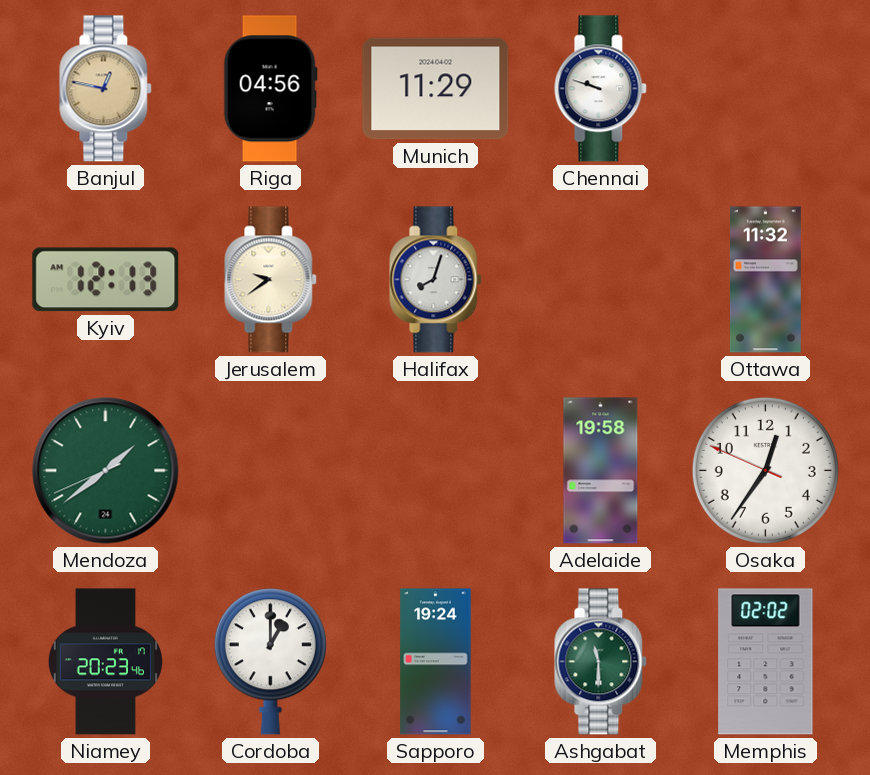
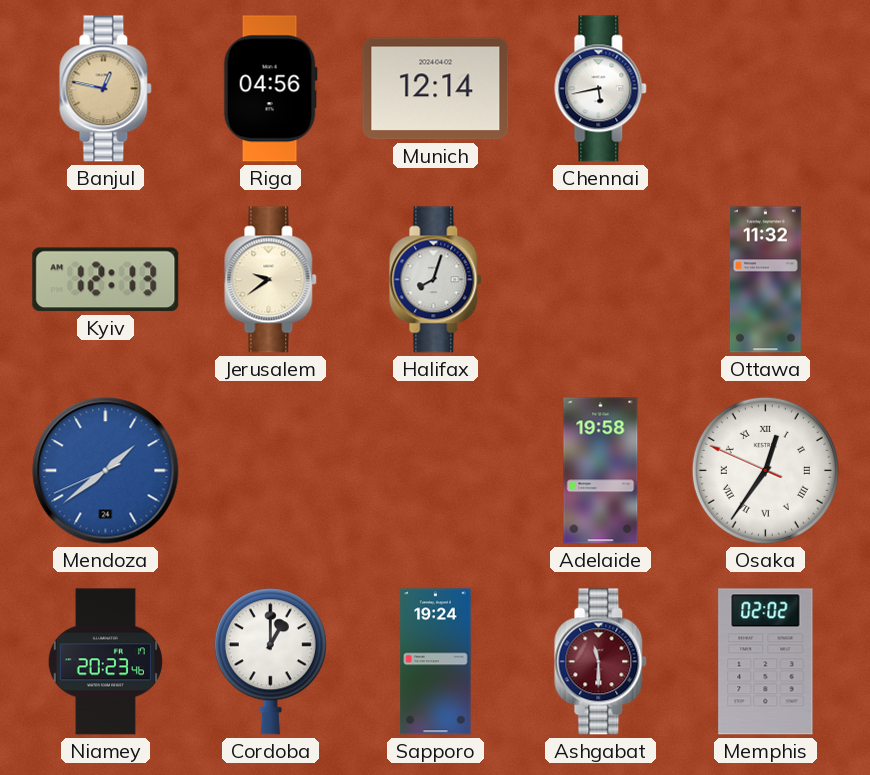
Munich: 11:29 -> 12:14 (436, 89)
Chennai: 9:48 -> 5:43 (601, 89)
Mendoza dial: green -> blue (106, 471)
Osaka numerals: Arabic -> Roman (765, 470)
Ashgabat dial: green -> burgundy (601, 662)
